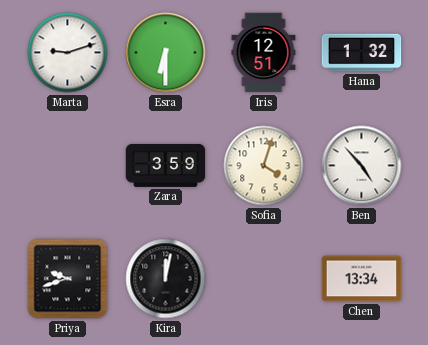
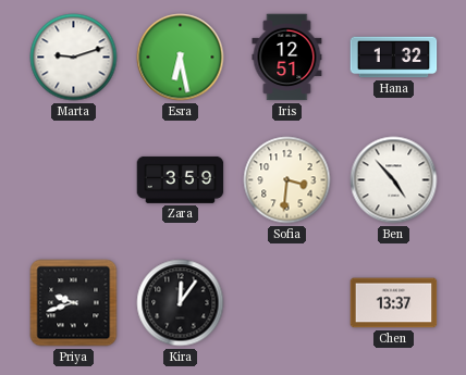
Esra: 6:30 -> 6:28 (181, 58)
Sofia: 4:03 -> 3:31 (287, 180)
Kira: 12:02 -> 12:06 (181, 303)
Chen: 13:34 -> 13:37 (394, 303)
